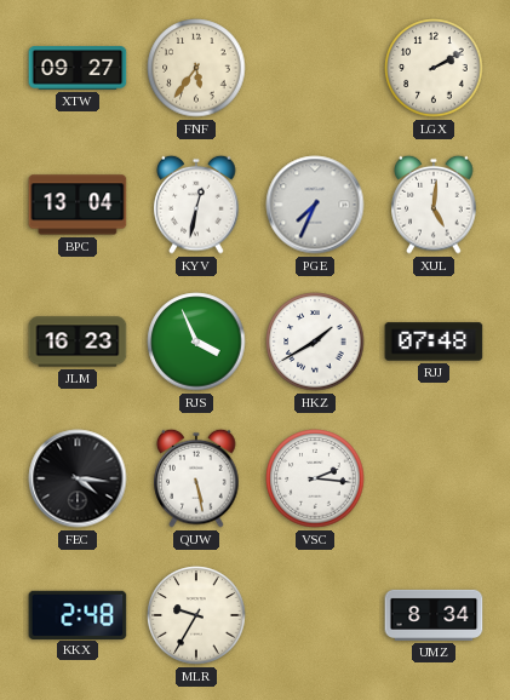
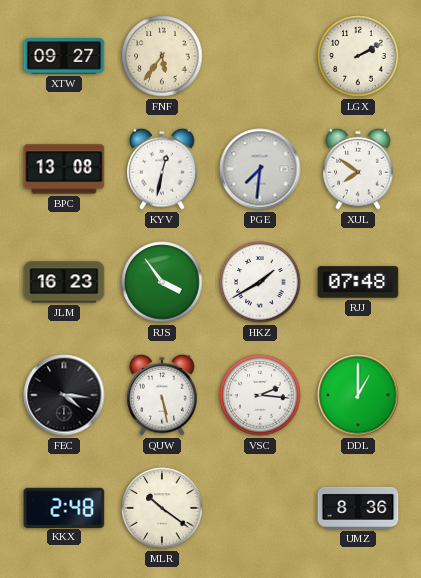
BPC: 13:04 -> 13:08 (64, 169)
PGE: 7:34 -> 7:31 (260, 169)
XUL: 5:01 -> 7:51 (358, 169)
RJS: 3:56 -> 3:54 (162, 282)
DDL: none -> 1:00 (358, 395)
MLR: 9:35 -> 10:21 (162, 508)
UMZ: 8:34 -> 8:36 (358, 508)
